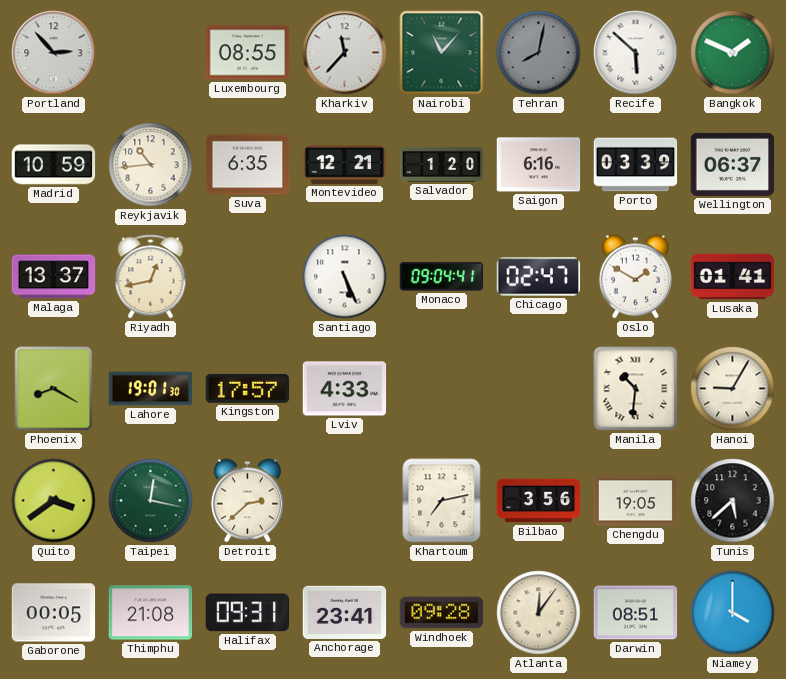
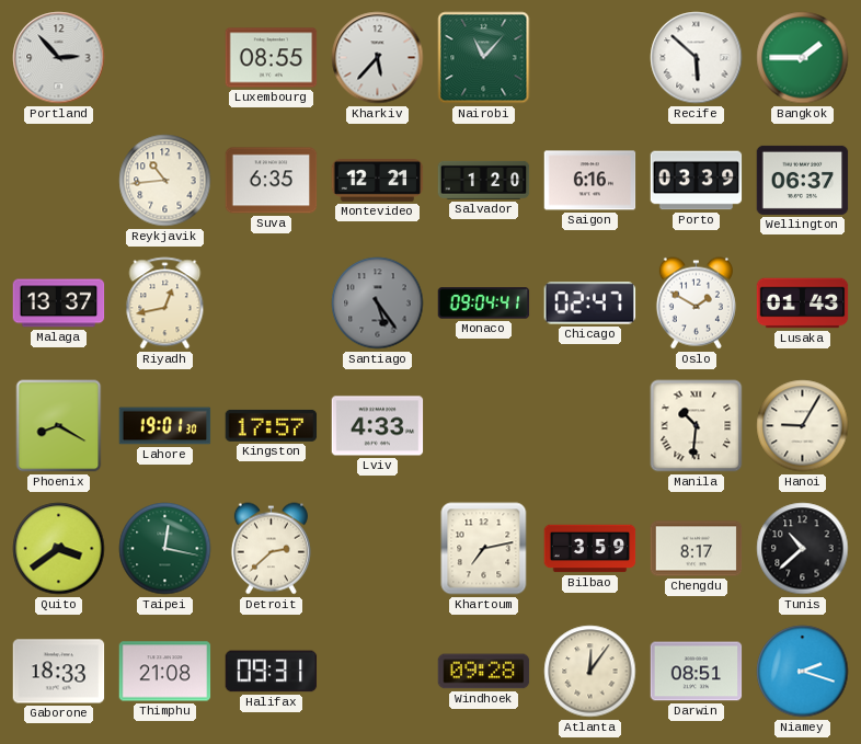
Kharkiv: 11:37 -> 5:37 (378, 58)
Tehran: 8:02 -> none (539, 53)
Bangkok: 1:49 -> 1:45 (803, 58)
Madrid: 10:59 -> none (54, 165)
Santiago: 5:26 -> 5:24 (378, 304)
Santiago dial: white -> grey (378, 304)
Lusaka: 01:41 -> 01:43 (803, 304)
Bilbao: 3:56 -> 3:59 (590, 549)
Chengdu: 19:05 -> 8:17 (697, 549)
Tunis: 5:38 -> 10:38 (803, 549)
Gaborone: 00:05 -> 18:33 (59, 672)
Anchorage: 23:41 -> none (345, 612)
Niamey: 4:00 -> 2:18 (803, 672)
